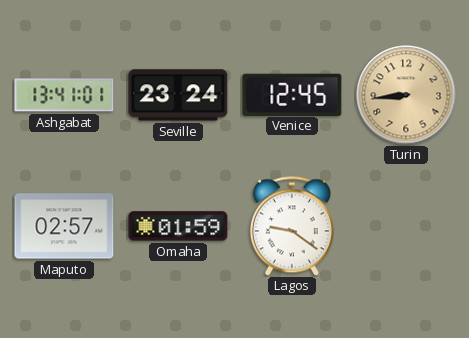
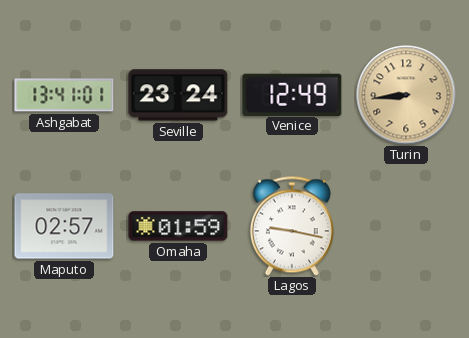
Venice: 12:45 -> 12:49 (292, 94)
Lagos: 9:21 -> 9:17 (292, 226)
